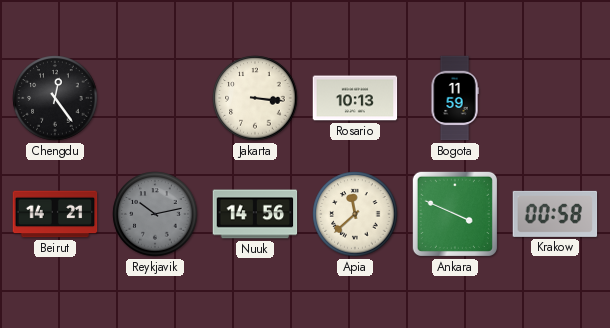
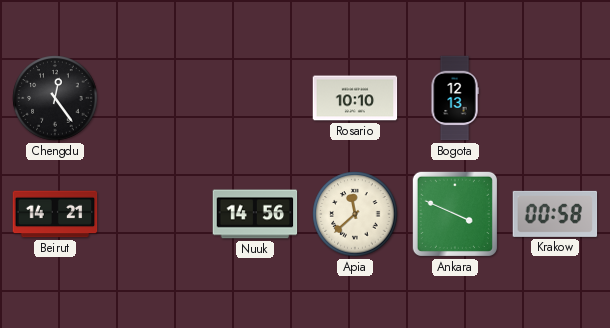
Jakarta: 3:16 -> none (255, 98)
Rosario: 10:13 -> 10:10 (355, 98)
Bogota: 11:59 -> 12:13 (455, 98)
Reykjavik: 10:13 -> none (155, 214)
